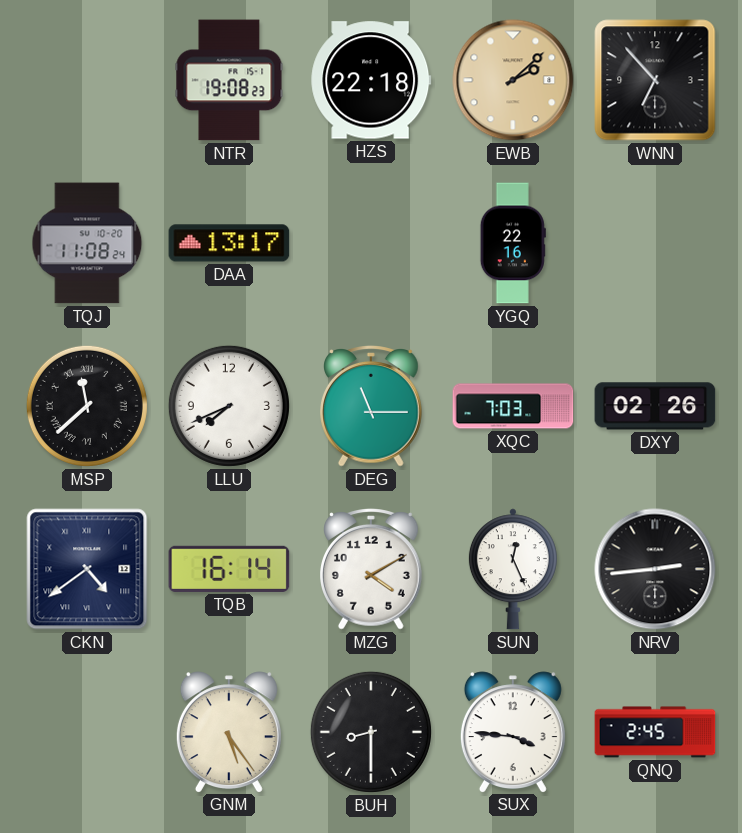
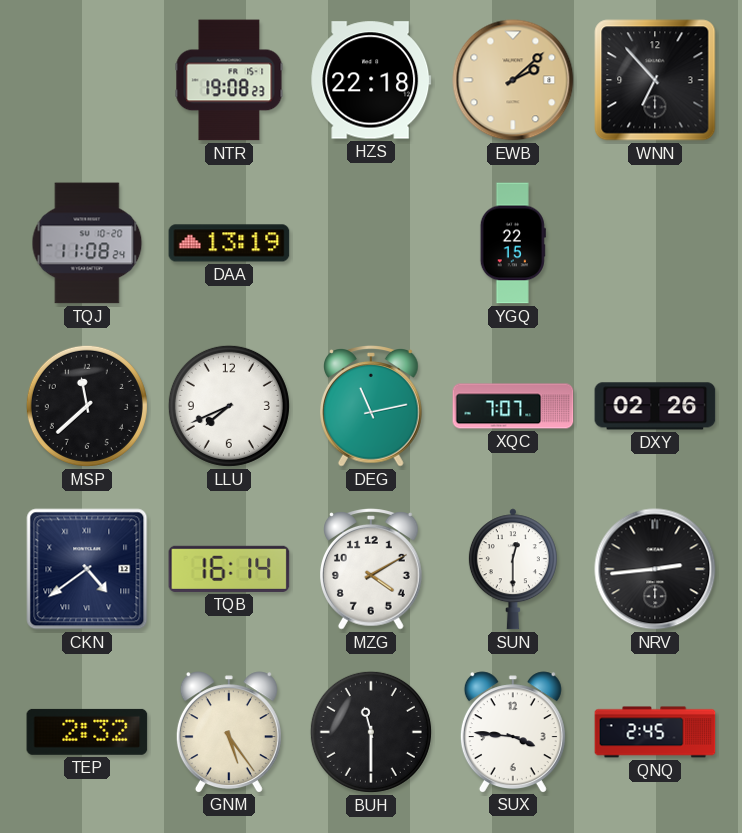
DAA: 13:17 -> 13:19 (229, 243)
YGQ: 22:16 -> 22:15 (513, 243)
MSP numerals: Roman -> Arabic (87, 406)
DEG: 11:15 -> 11:13 (372, 406)
XQC: 7:03 -> 7:07 (513, 406)
SUN: 12:26 -> 12:30 (513, 569)
TEP: none -> 2:32 (87, 732)
BUH: 8:30 -> 11:30 (371, 732)
